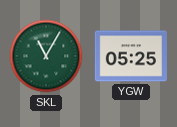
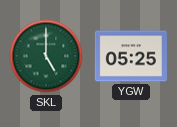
SKL: 11:05 -> 5:00 (46, 56)
